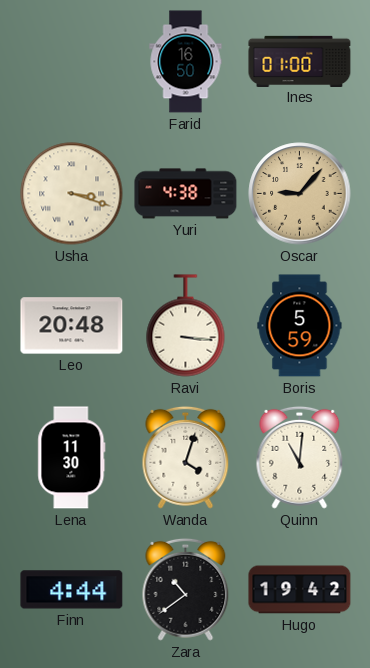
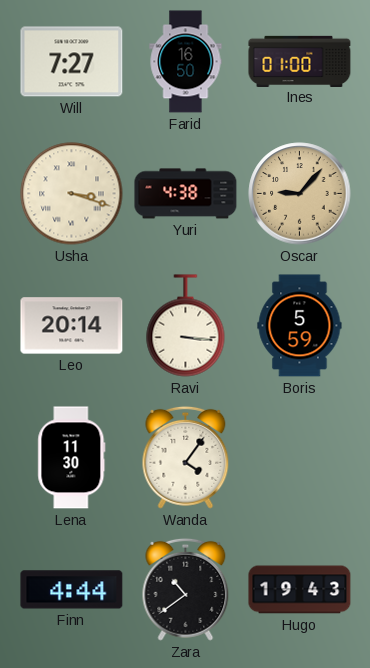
Will: none -> 7:27 (72, 62)
Leo: 20:48 -> 20:14 (72, 326)
Wanda: 4:03 -> 4:06 (186, 457)
Quinn: 11:01 -> none (300, 457)
Hugo: 19:42 -> 19:43 (300, 590)
